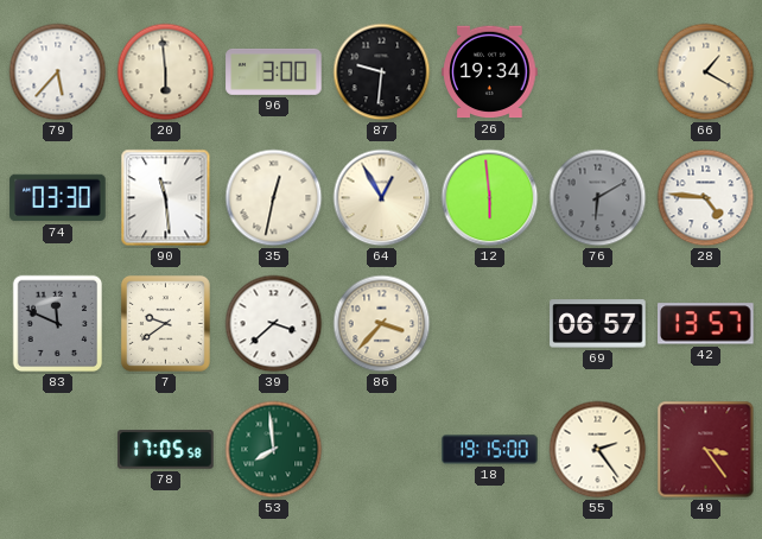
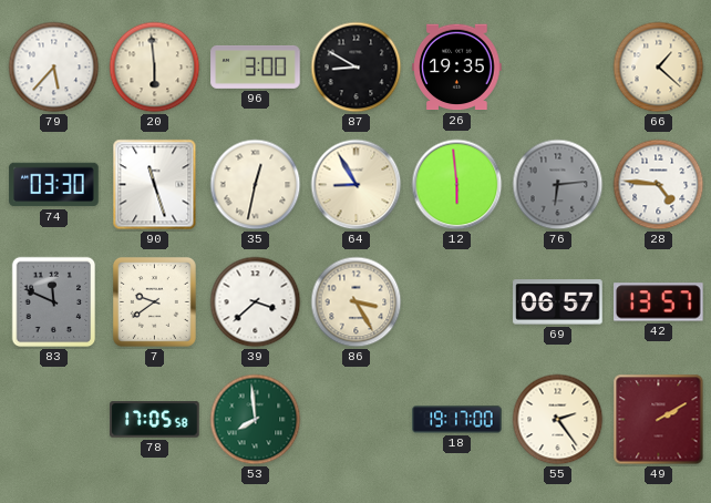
87: 9:31 -> 8:50 (357, 68)
26: 19:34 -> 19:35 (457, 68)
66: 1:20 -> 1:22 (659, 68)
90: 11:29 -> 11:27 (155, 185)
64: 12:55 -> 8:55 (357, 185)
76: 6:10 -> 6:14 (558, 185)
86: 3:37 -> 3:25 (357, 302)
18: 19:15 -> 19:17 (457, 420)
49: 3:24 -> 2:10 (659, 420)
